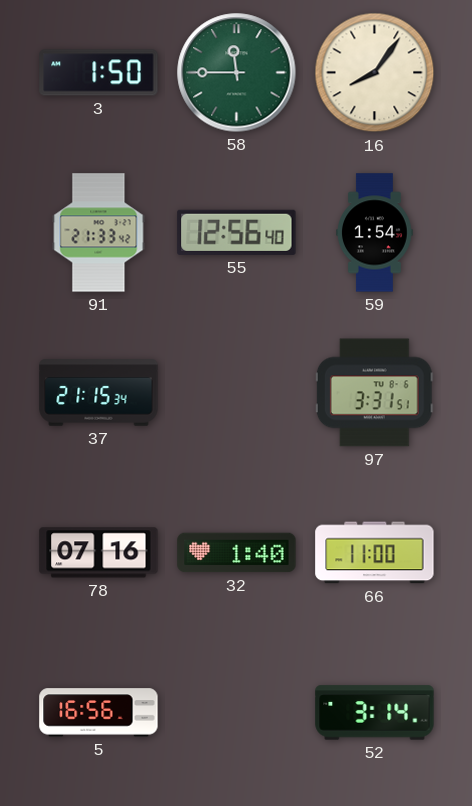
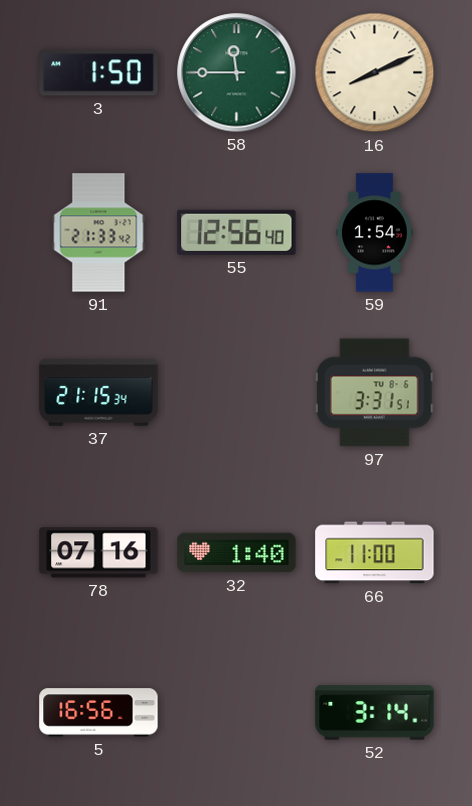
16: 8:06 -> 8:11 (375, 73)
